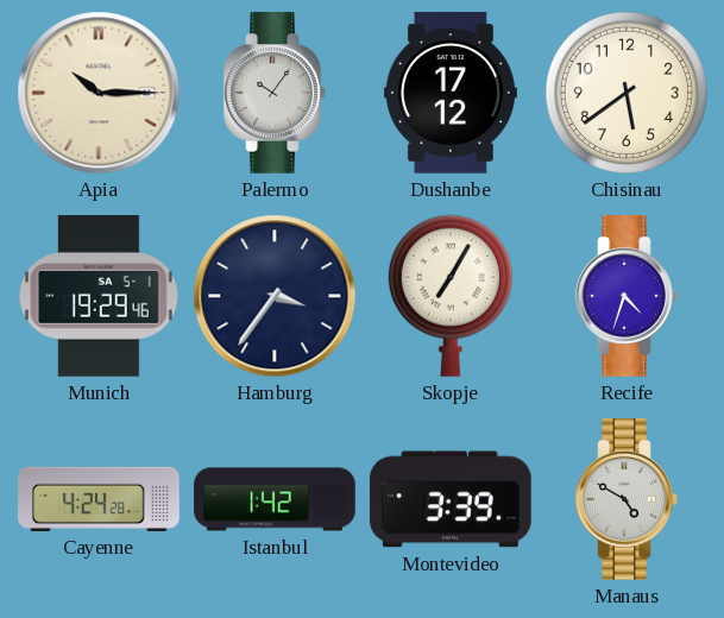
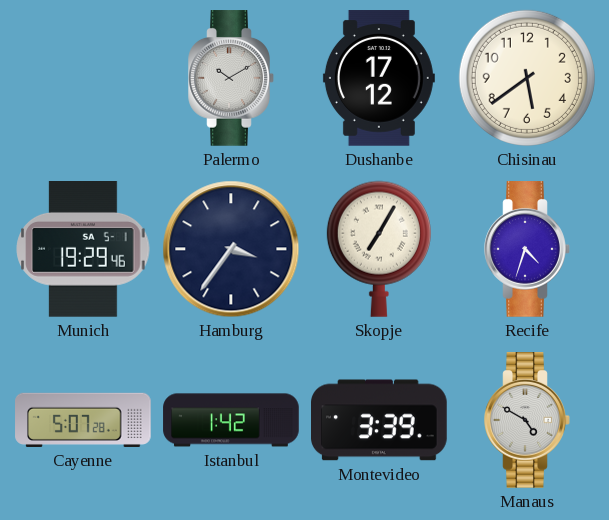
Apia: 10:15 -> none (99, 93)
Palermo: 10:06 -> 10:10 (231, 78)
Cayenne: 4:24 -> 5:07 (83, 420)
